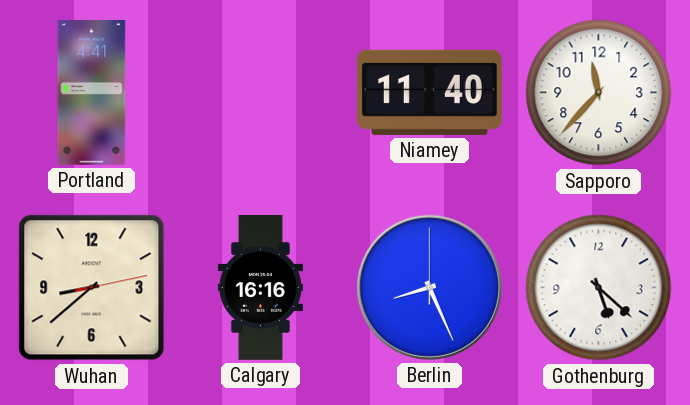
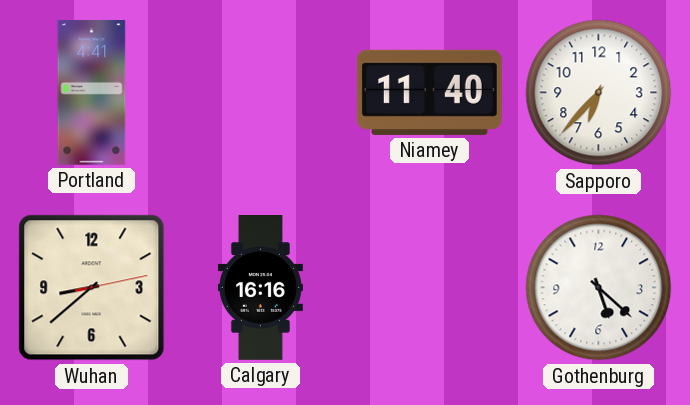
Sapporo: 11:37 -> 6:37 (599, 93)
Berlin: 8:26 -> none (429, 287)
